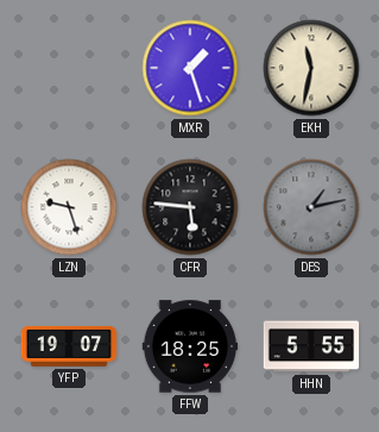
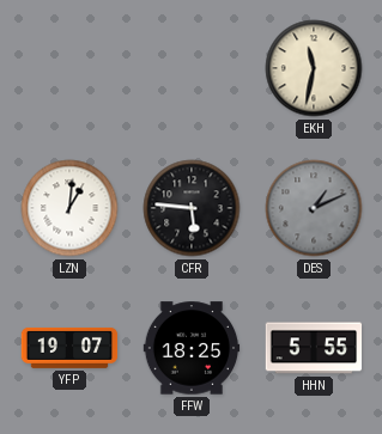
MXR: 1:27 -> none (190, 68)
LZN: 9:27 -> 1:01 (69, 208)
DES: 1:13 -> 1:11 (314, 208)
